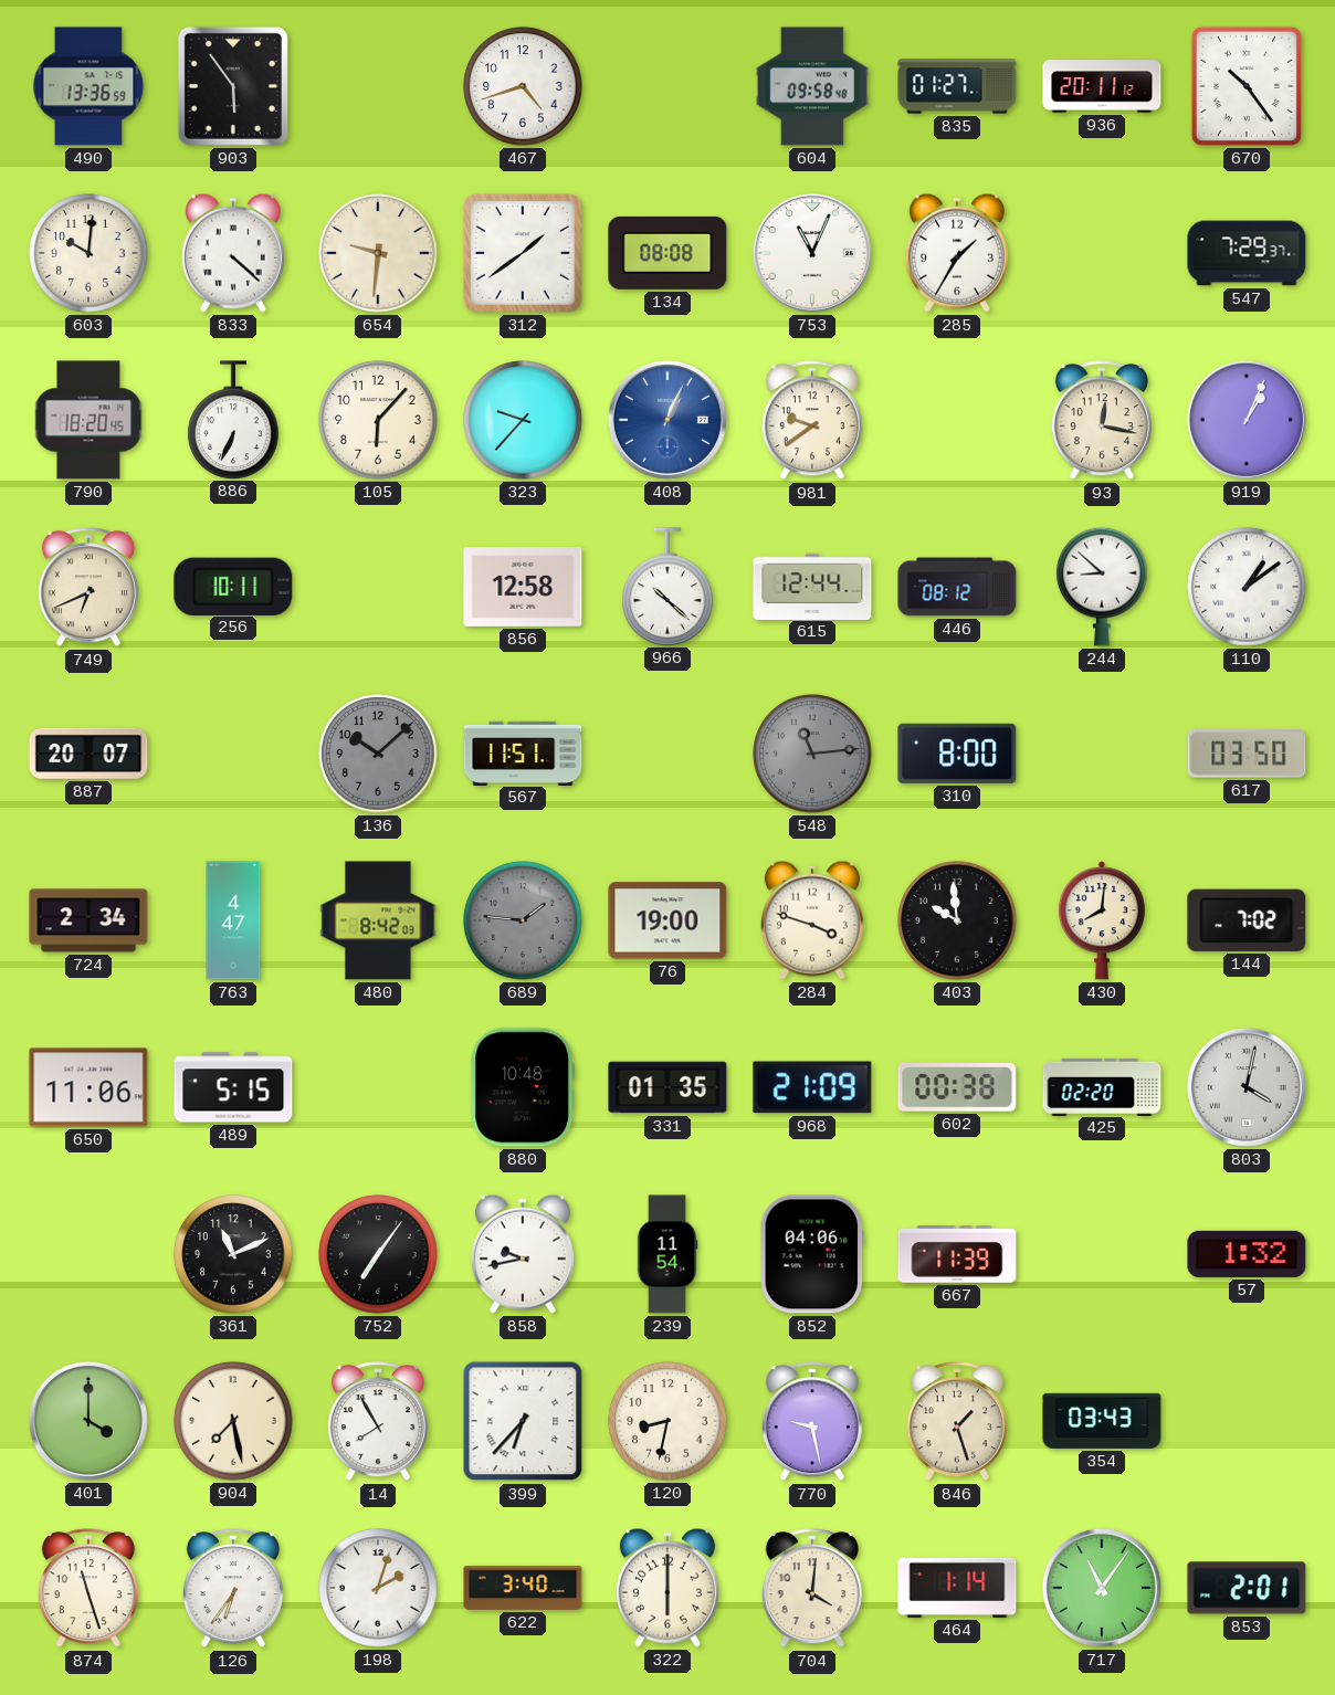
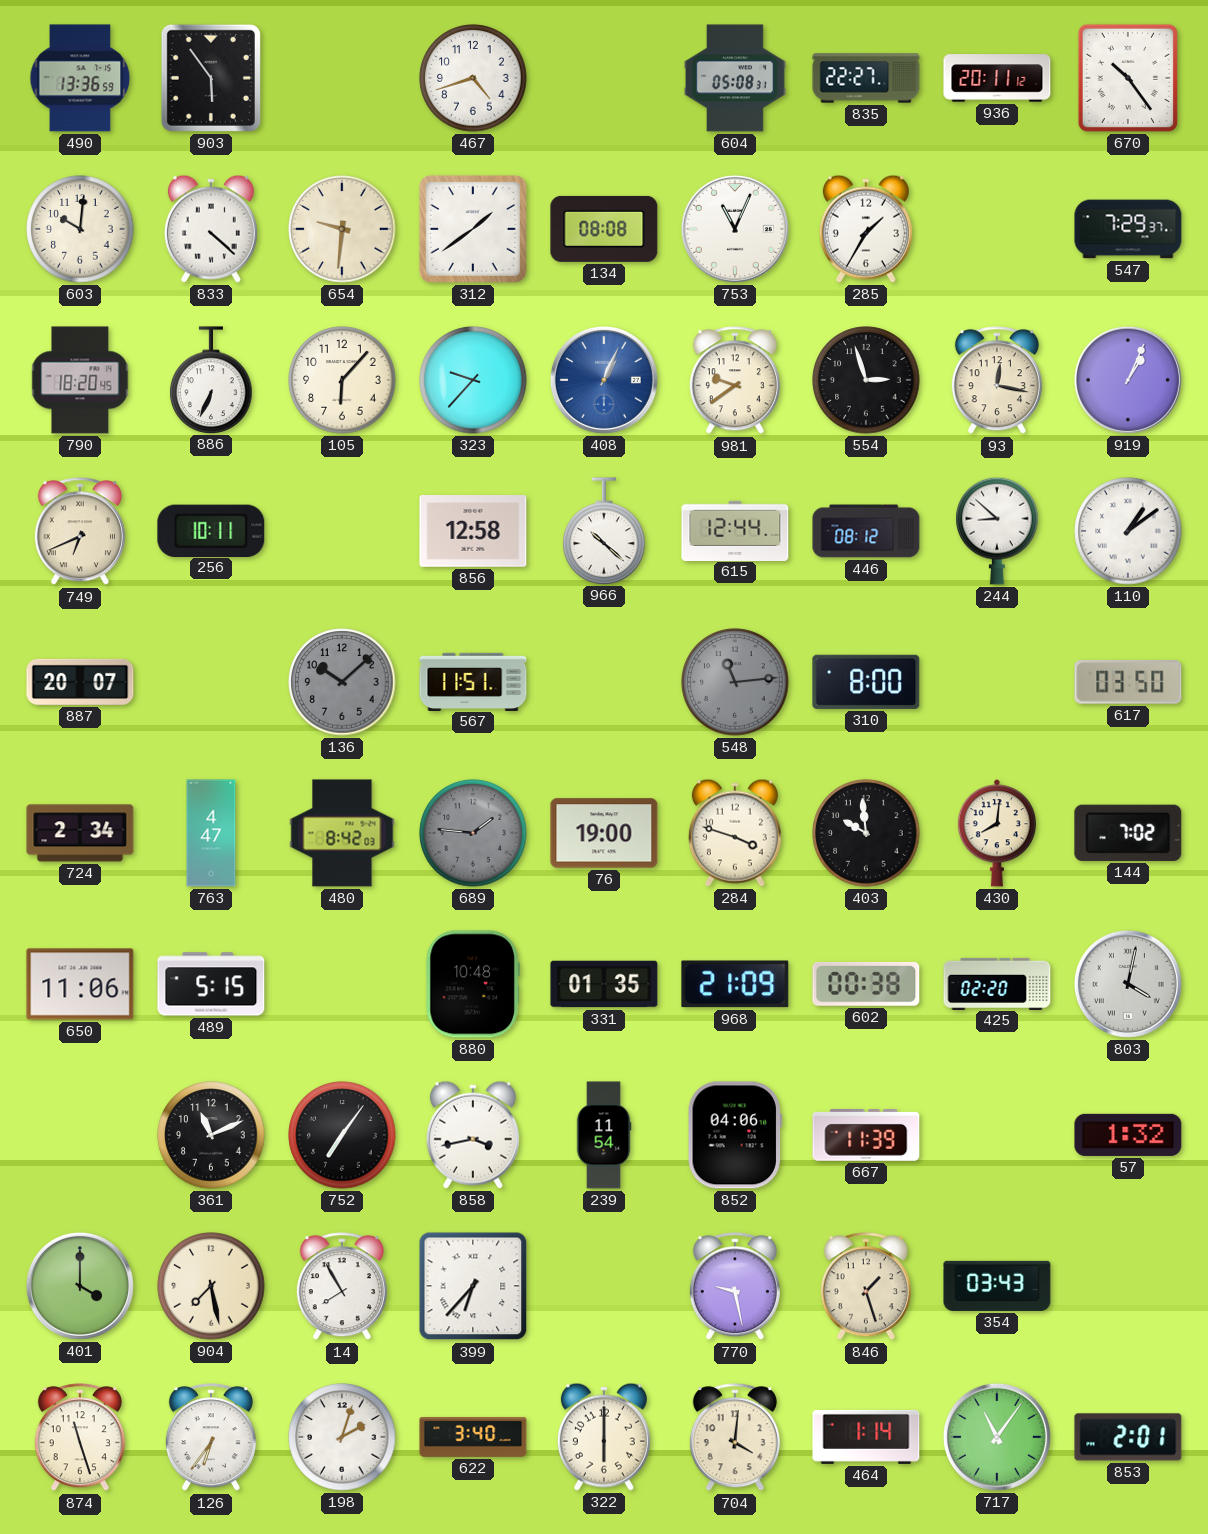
604: 09:58 -> 05:08 (735, 78)
835: 01:27 -> 22:27 (866, 78)
554: none -> 2:57 (866, 380)
858: 9:43 -> 3:43 (473, 1135)
120: 8:32 -> none (667, 1421)
